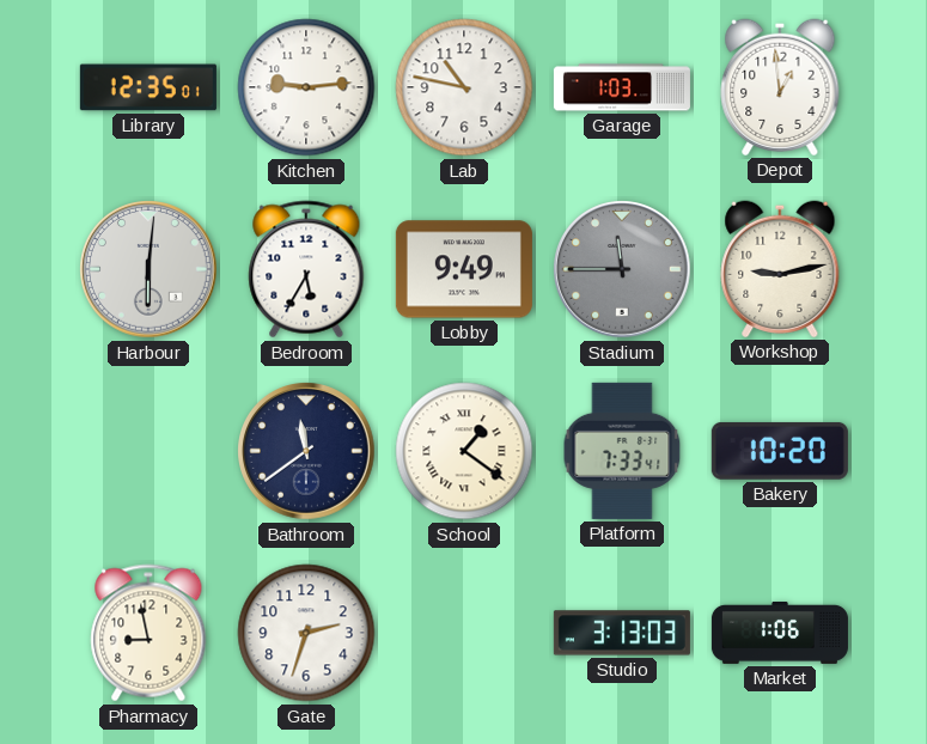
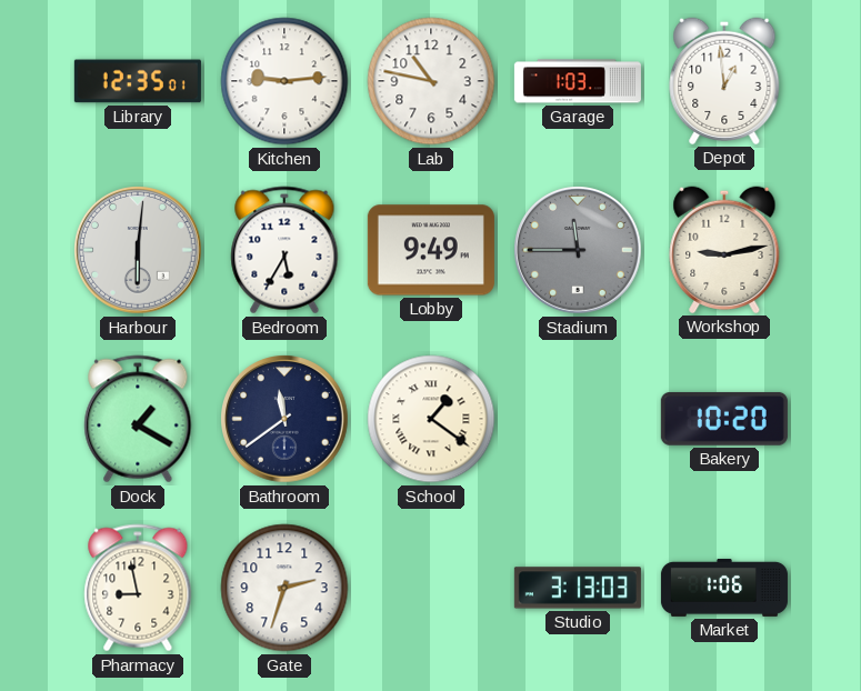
Dock: none -> 1:20 (138, 419)
Platform: 7:33 -> none (622, 451)
